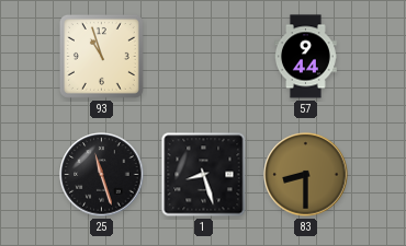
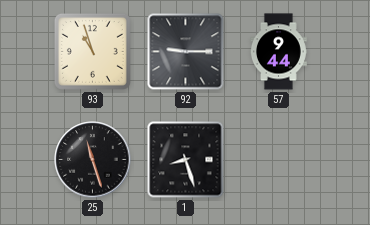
92: none -> 9:15 (186, 52)
83: 8:30 -> none (306, 175)
